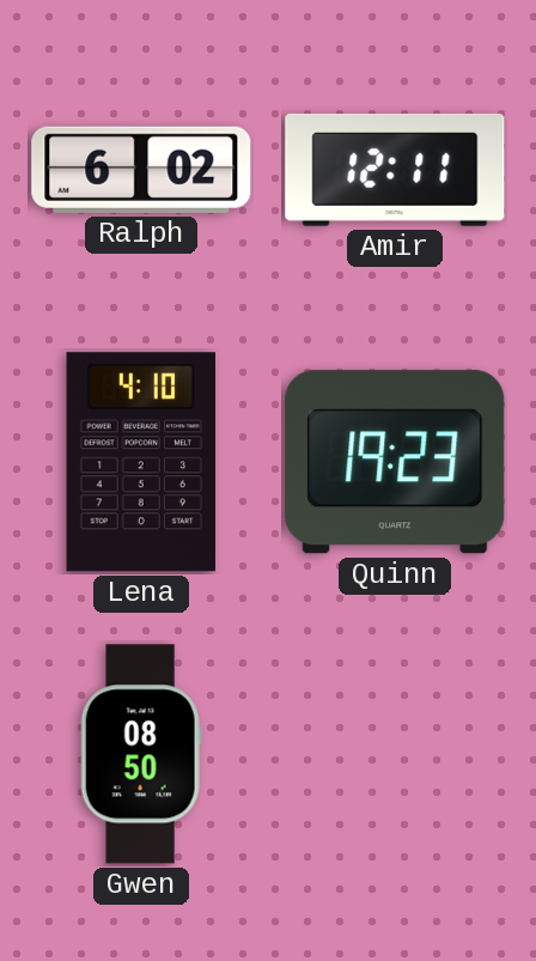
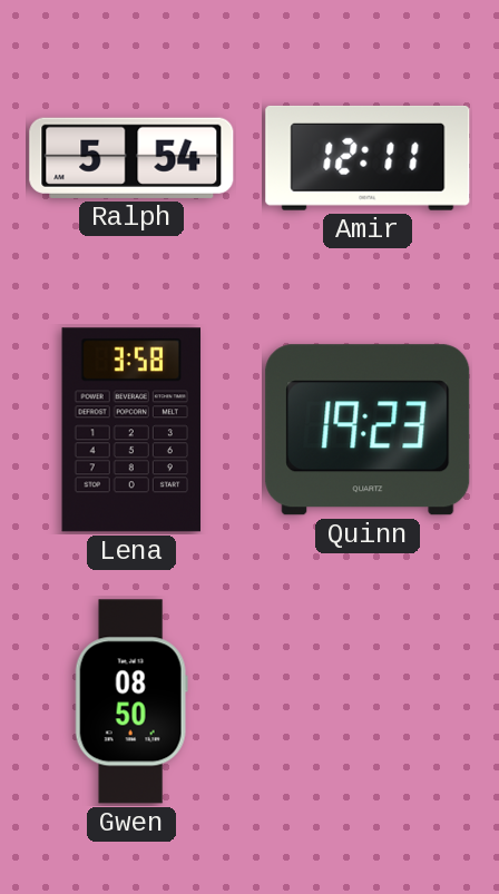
Ralph: 6:02 -> 5:54 (131, 158)
Lena: 4:10 -> 3:58 (130, 430)
